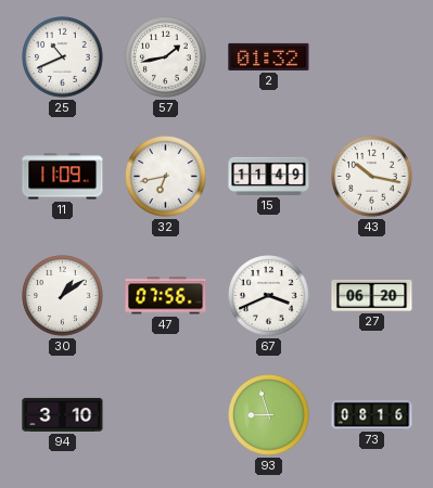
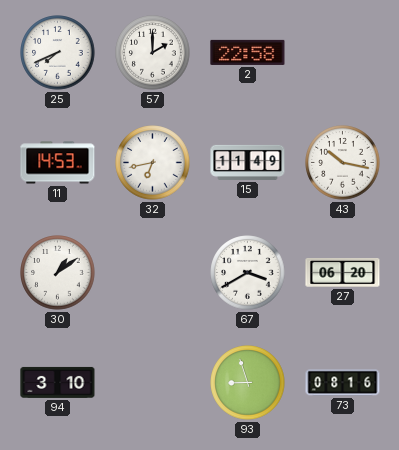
25: 10:41 -> 7:41 (58, 53)
57: 1:43 -> 2:00 (153, 53)
2: 01:32 -> 22:58 (248, 52)
11: 11:09 -> 14:53 (58, 163)
47: 07:56 -> none (166, 296)
67: 3:41 -> 3:40 (248, 273)
